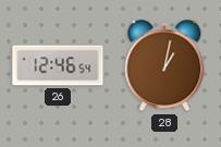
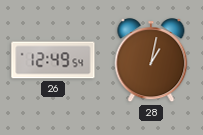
26: 12:46 -> 12:49 (53, 60)
